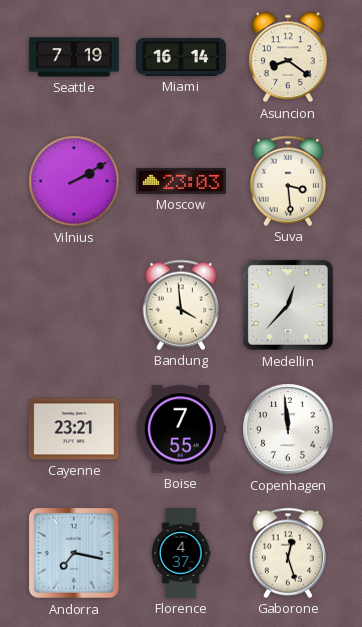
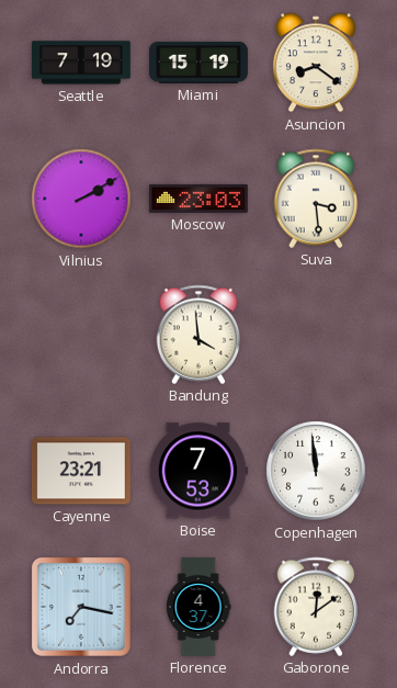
Miami: 16:14 -> 15:19 (198, 63)
Medellin: 12:37 -> none (288, 305)
Boise: 7:55 -> 7:53 (198, 471)
Gaborone: 12:27 -> 12:09 (316, 607)
